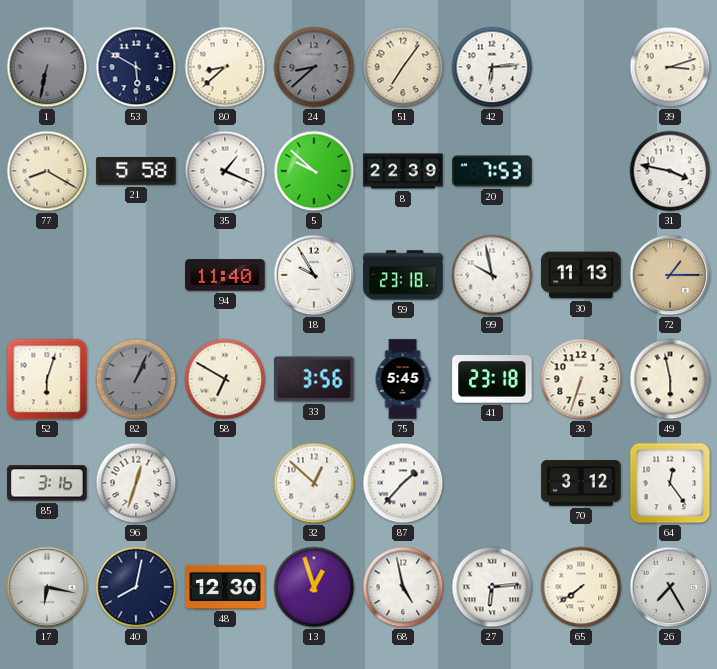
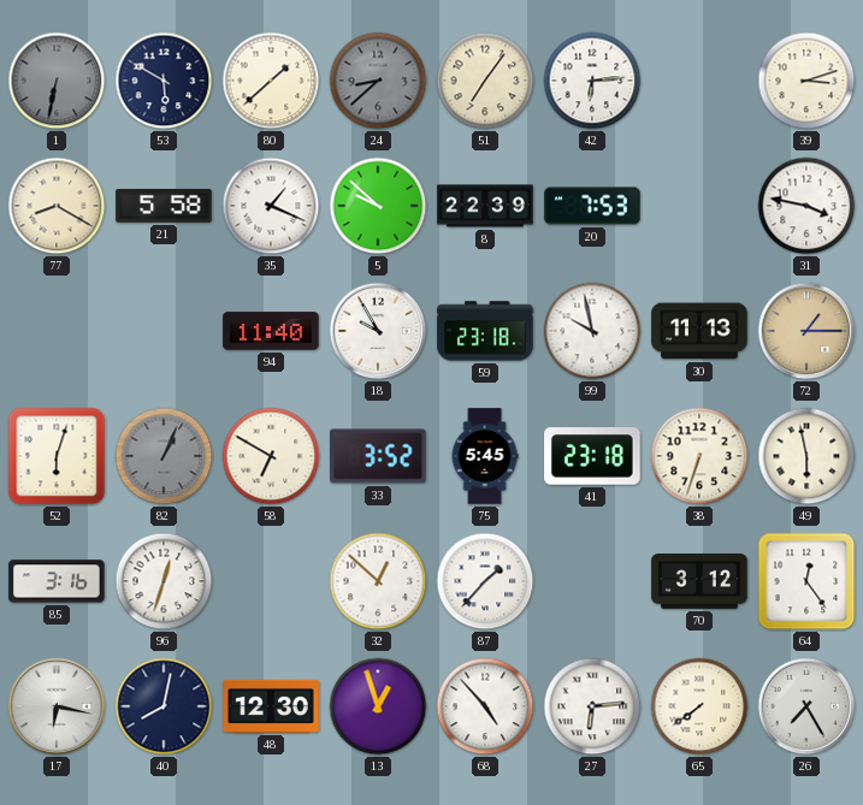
80: 8:38 -> 1:38 (271, 81)
33: 3:56 -> 3:52 (378, 456)
68: 4:58 -> 4:53 (485, 706)
